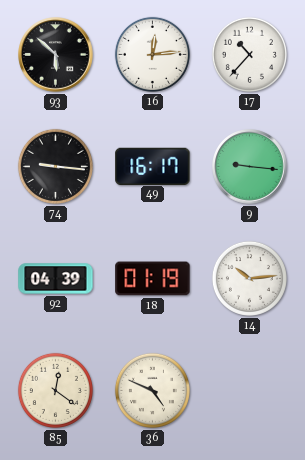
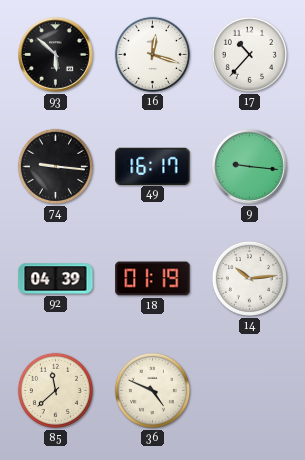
16: 12:14 -> 12:18 (152, 54)
85: 12:21 -> 11:38 (55, 390)
